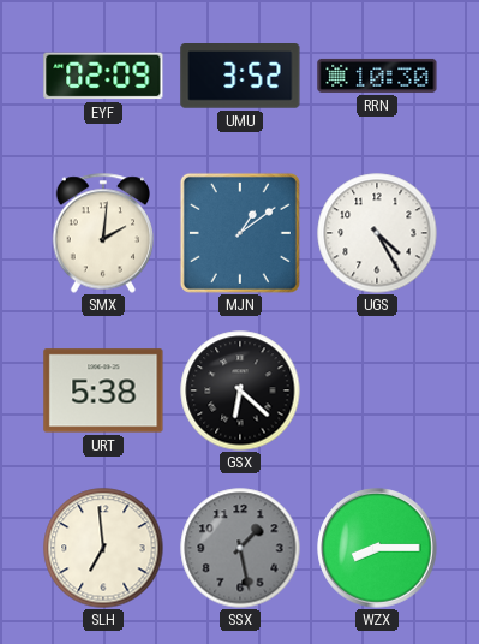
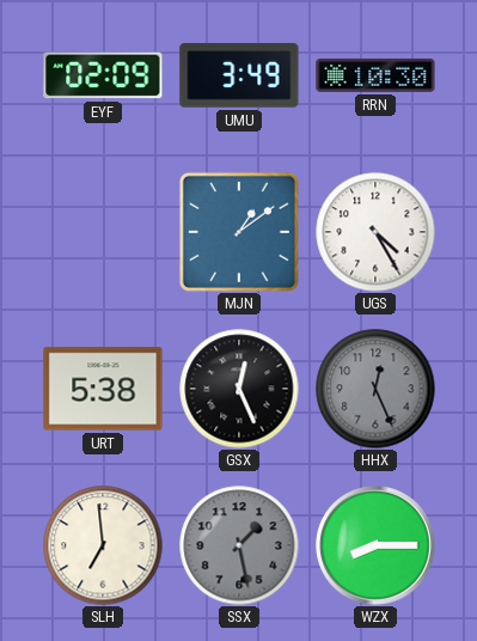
UMU: 3:52 -> 3:49 (239, 75)
SMX: 2:01 -> none (103, 233)
GSX: 6:22 -> 12:26 (239, 389)
HHX: none -> 12:26 (375, 389)
